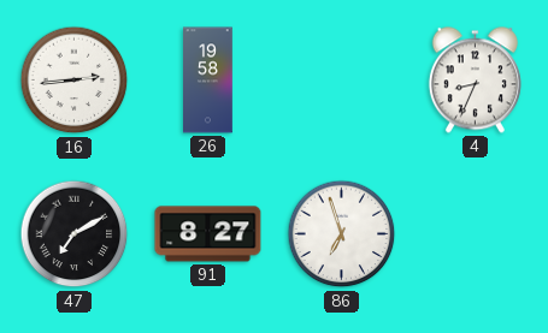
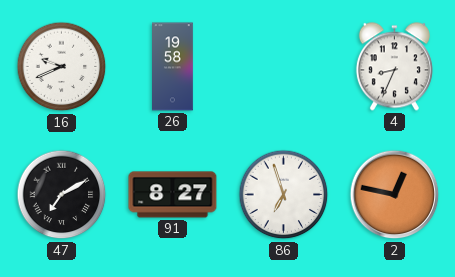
16: 2:44 -> 9:41 (62, 67)
2: none -> 12:47 (395, 195)
